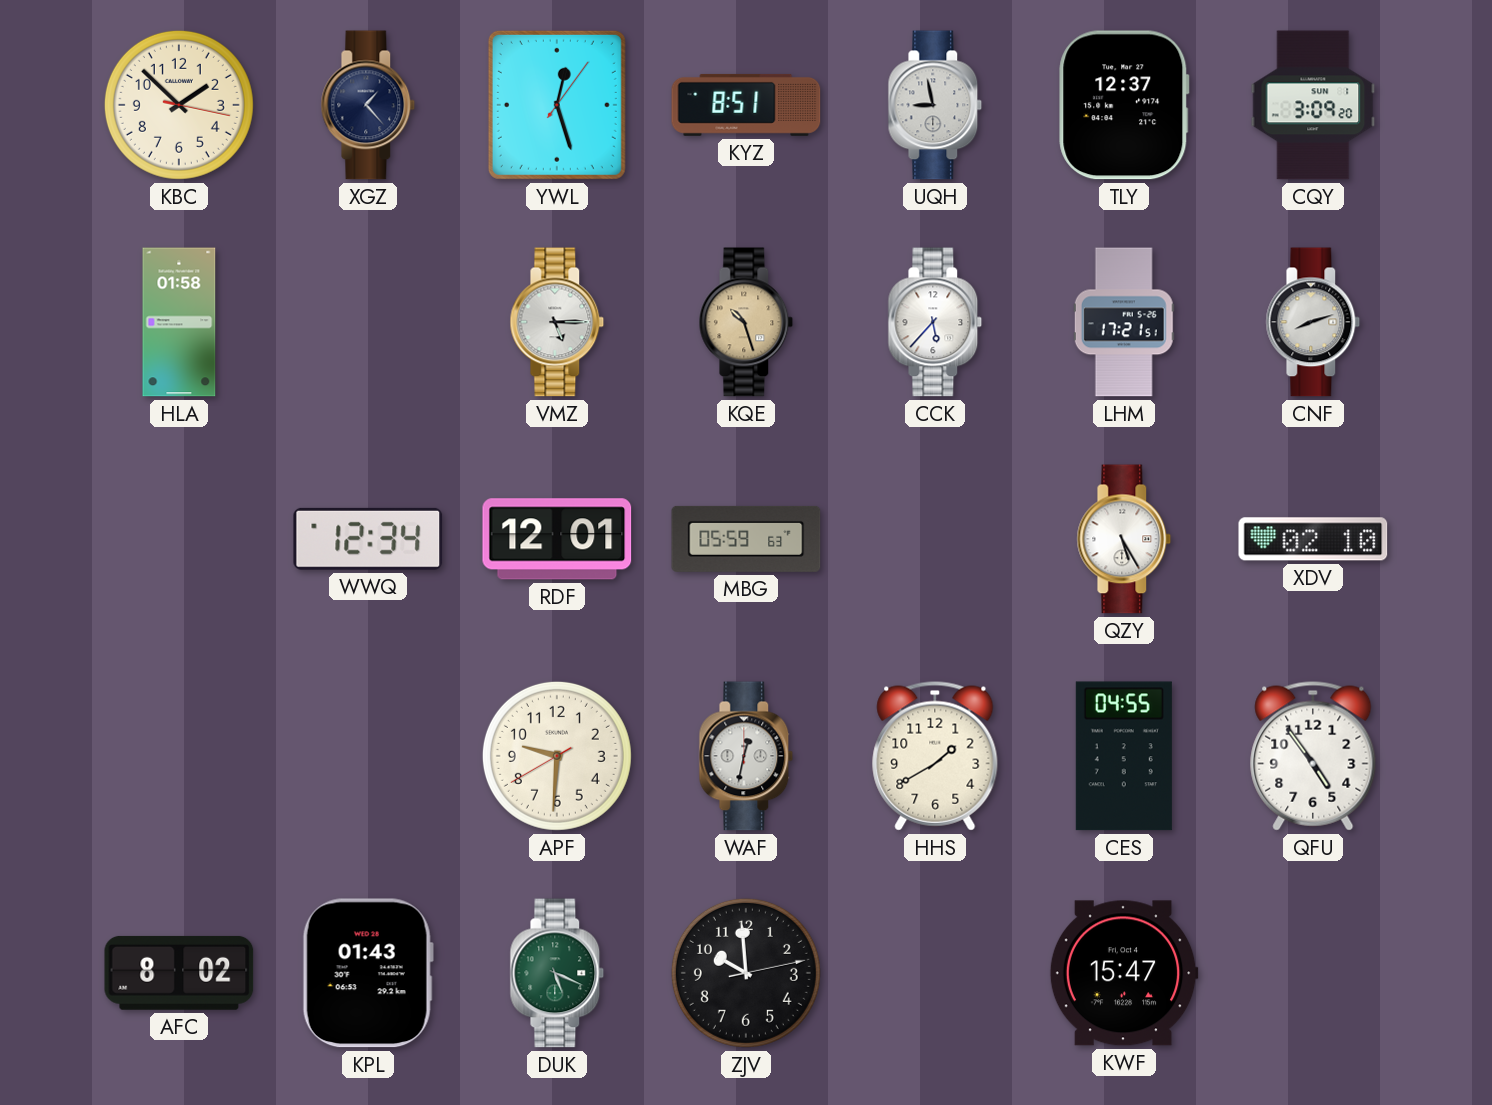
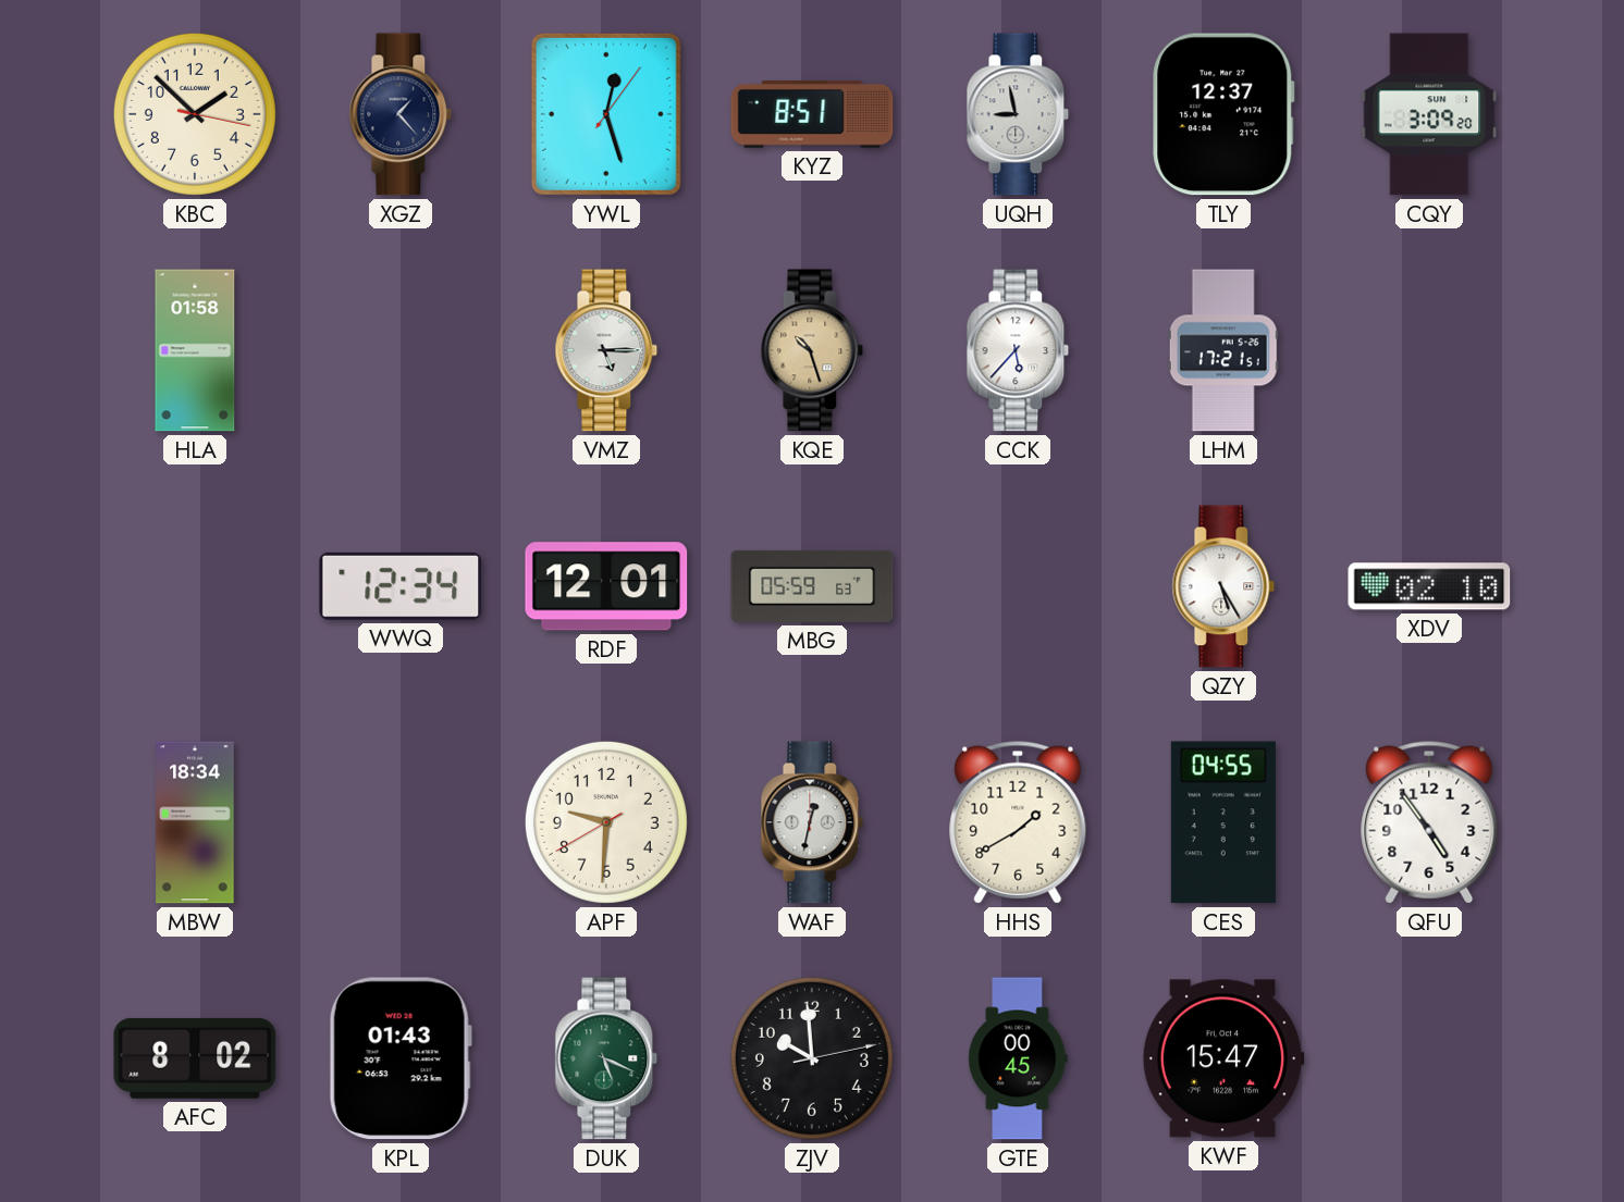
CNF: 8:12 -> none (1313, 322)
MBW: none -> 18:34 (195, 822)
GTE: none -> 00:45 (1018, 1058)
